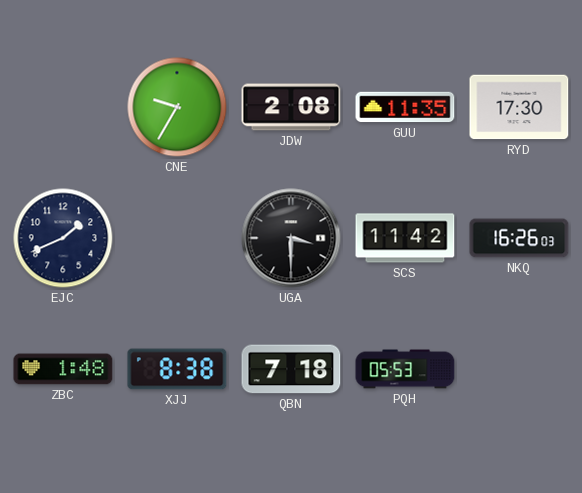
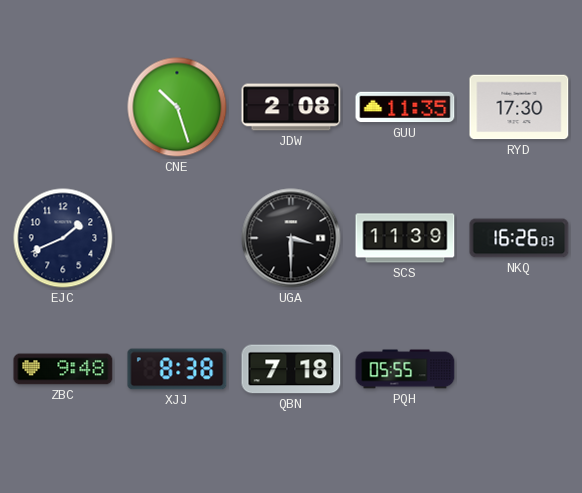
CNE: 9:35 -> 10:27 (177, 107)
SCS: 11:42 -> 11:39 (405, 238)
ZBC: 1:48 -> 9:48 (63, 369)
PQH: 05:53 -> 05:55 (405, 369)
